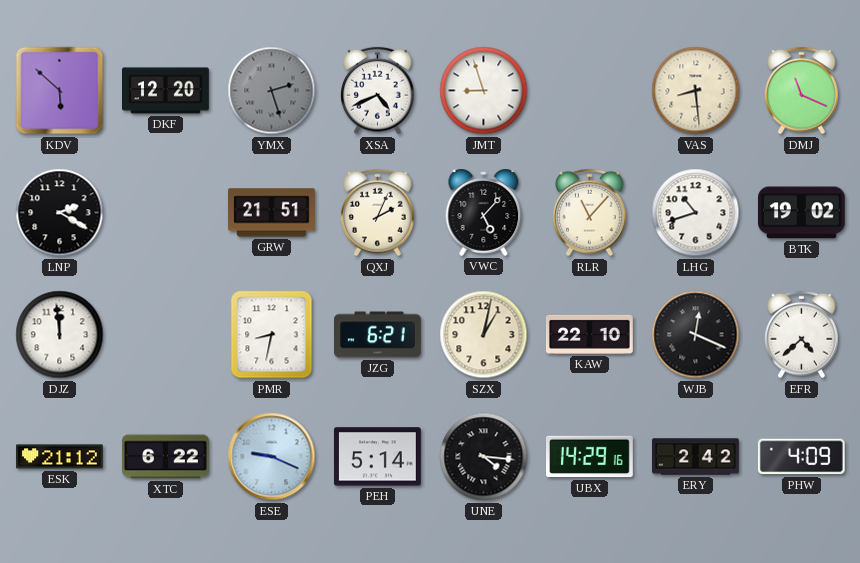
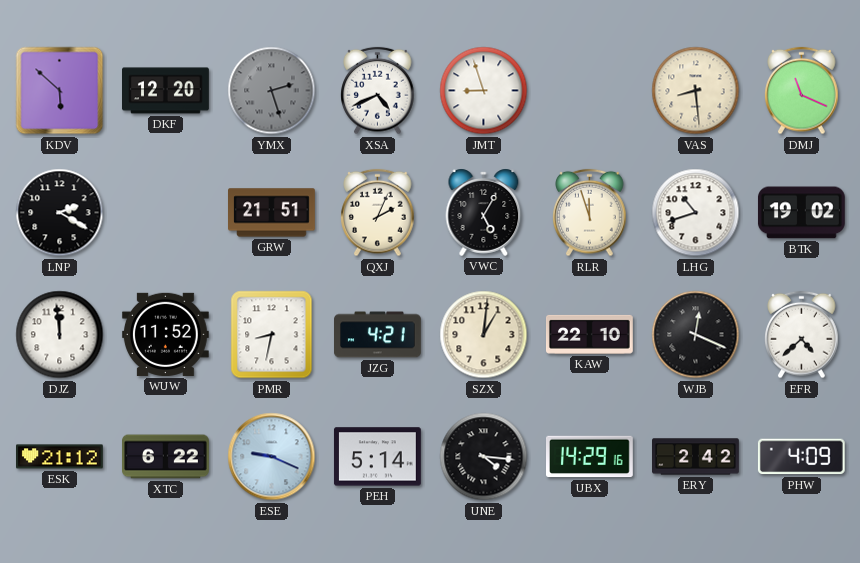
VWC: 5:07 -> 5:05 (484, 212)
RLR: 11:07 -> 11:57 (590, 213)
WUW: none -> 11:52 (165, 334)
JZG: 6:21 -> 4:21 (378, 335)
SZX: 1:02 -> 1:01 (484, 335)
